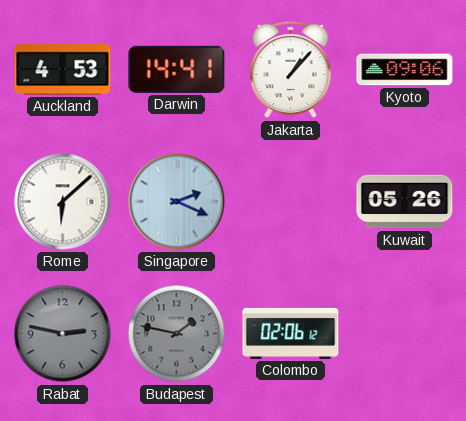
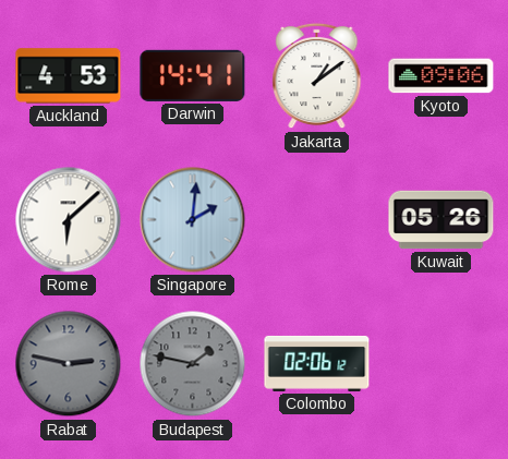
Jakarta: 1:07 -> 1:09 (317, 76)
Singapore: 2:19 -> 2:01 (193, 220)
